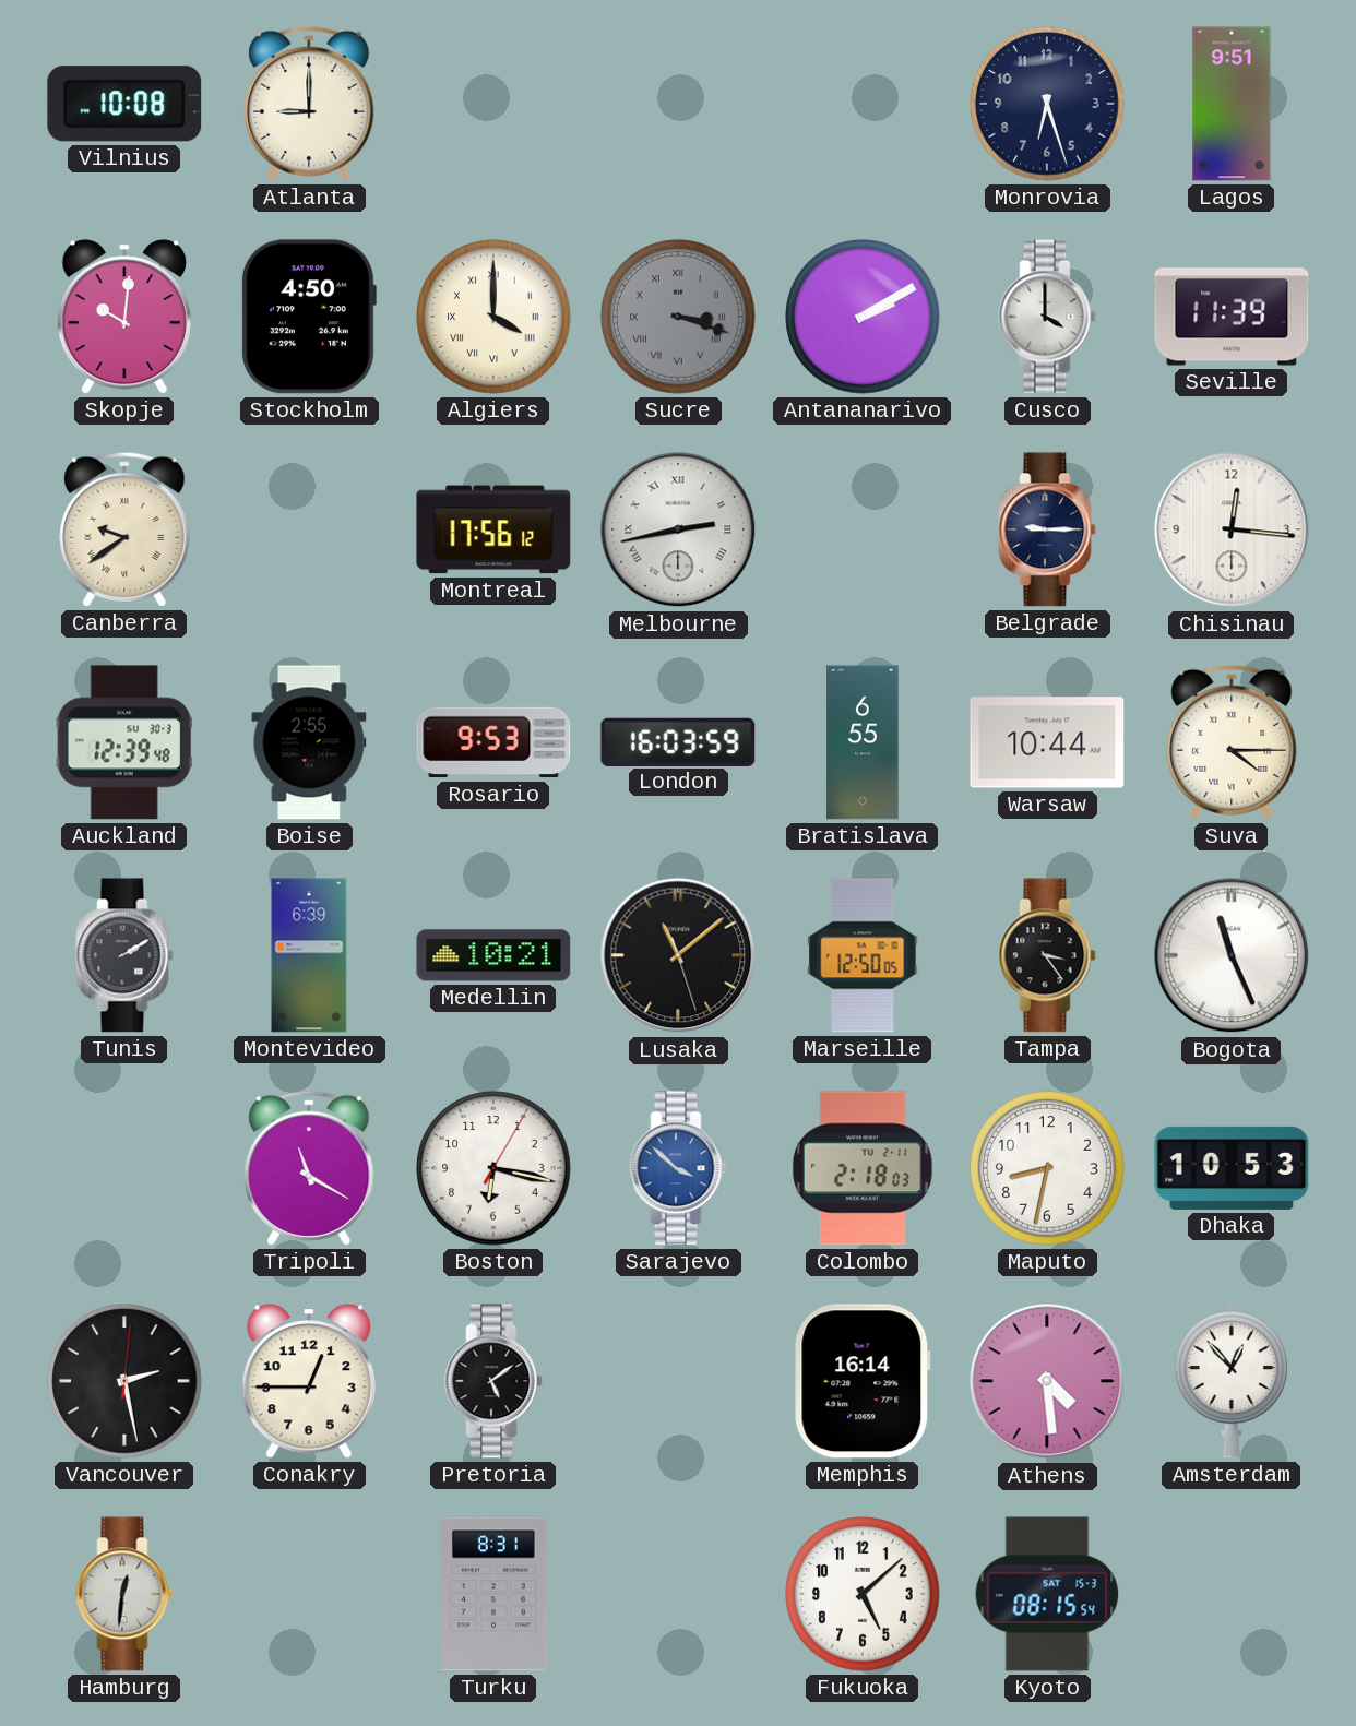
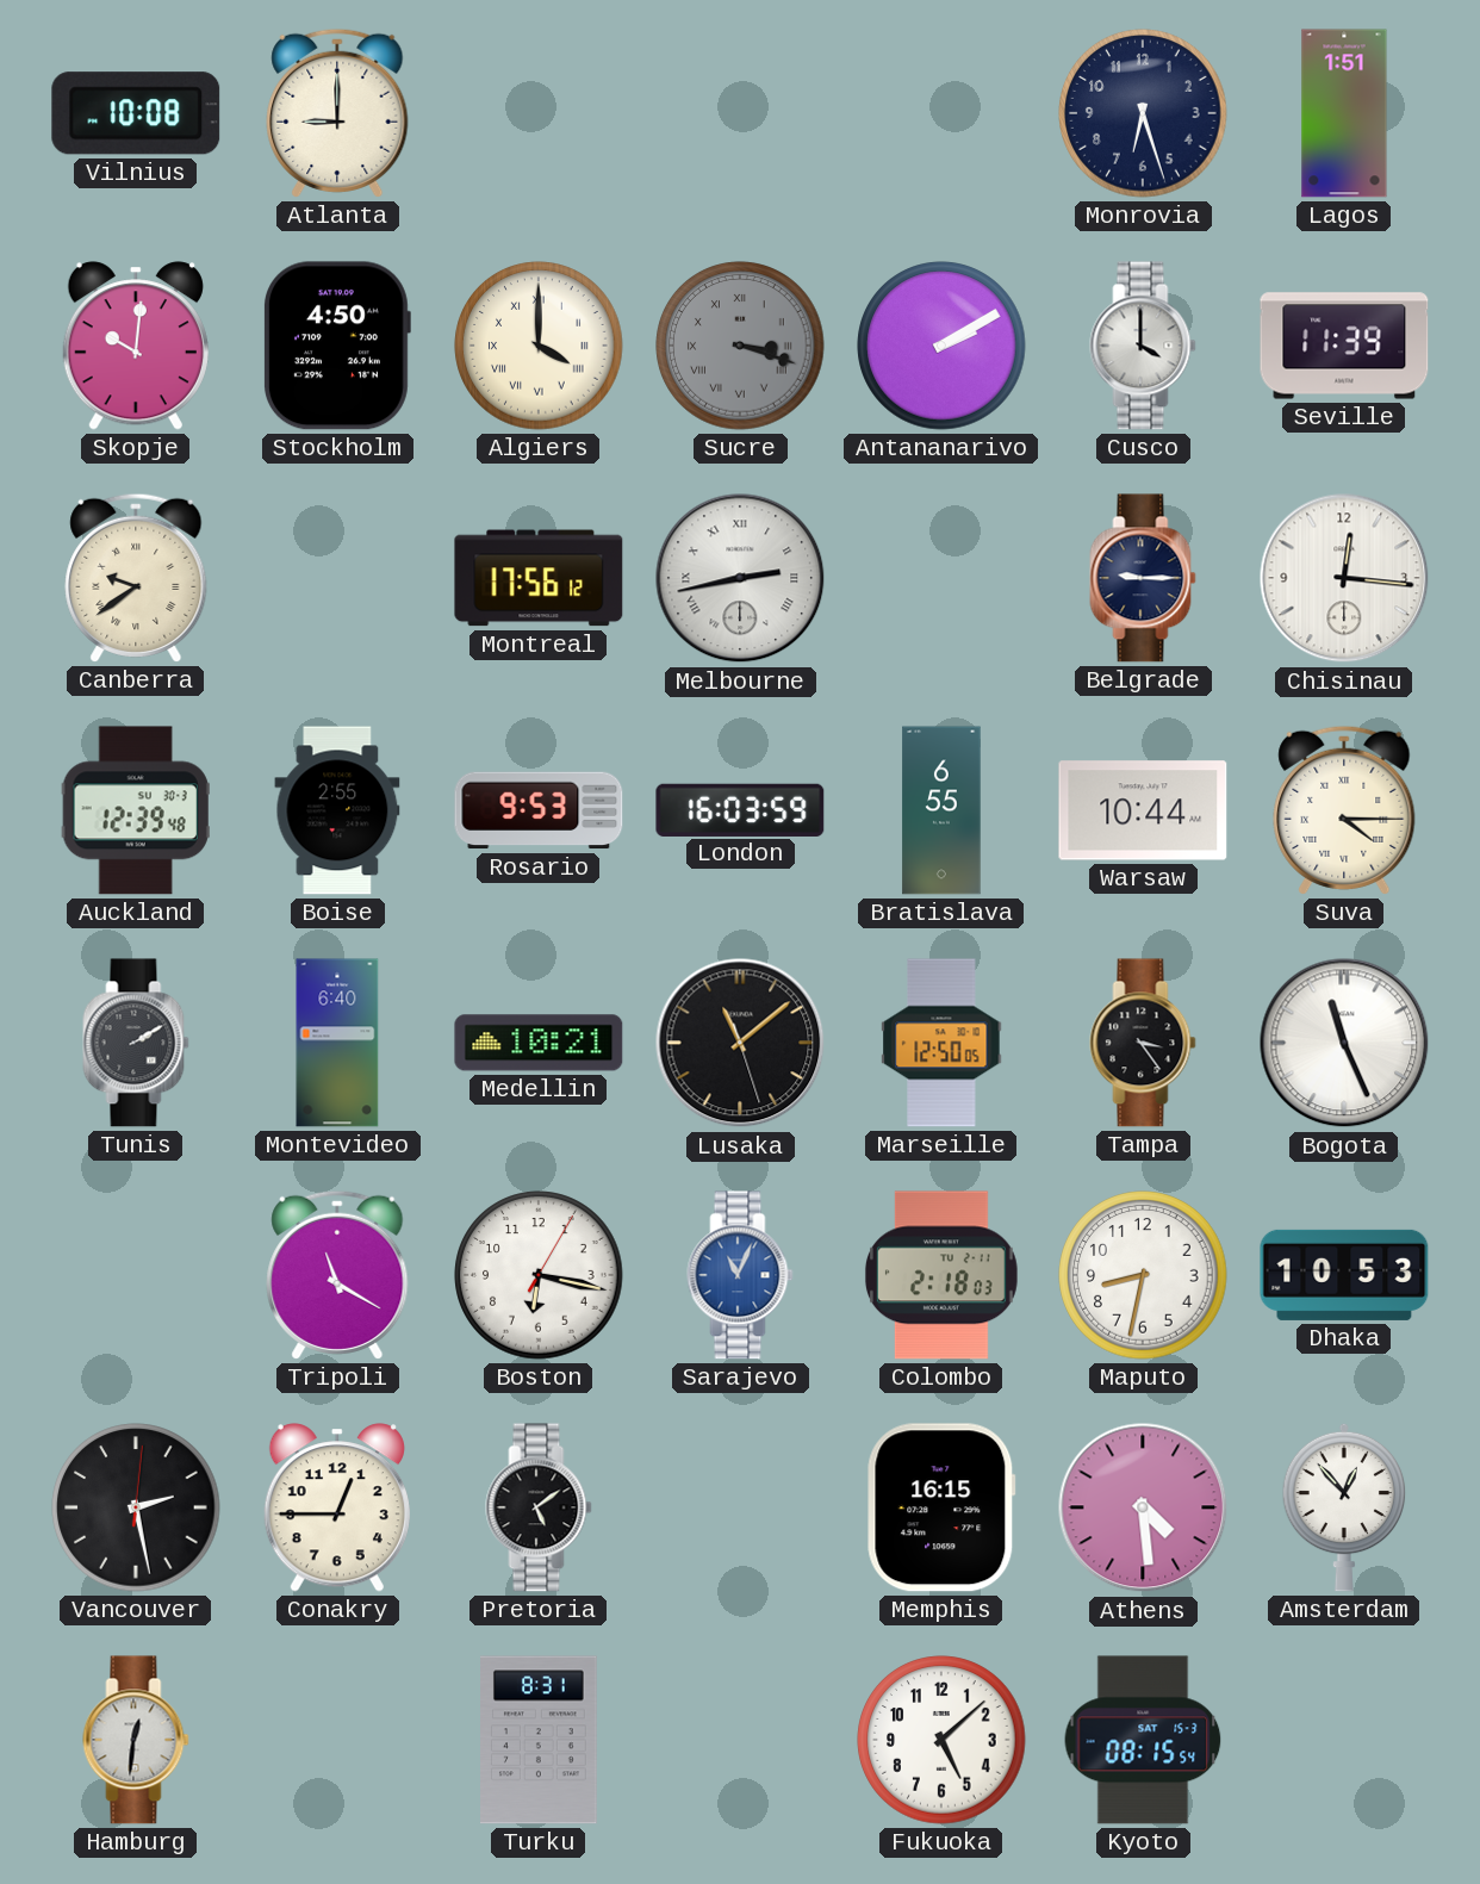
Lagos: 9:51 -> 1:51 (1344, 113)
Montevideo: 6:39 -> 6:40 (337, 1043)
Sarajevo: 3:52 -> 11:04 (740, 1275)
Memphis: 16:14 -> 16:15 (941, 1507)
